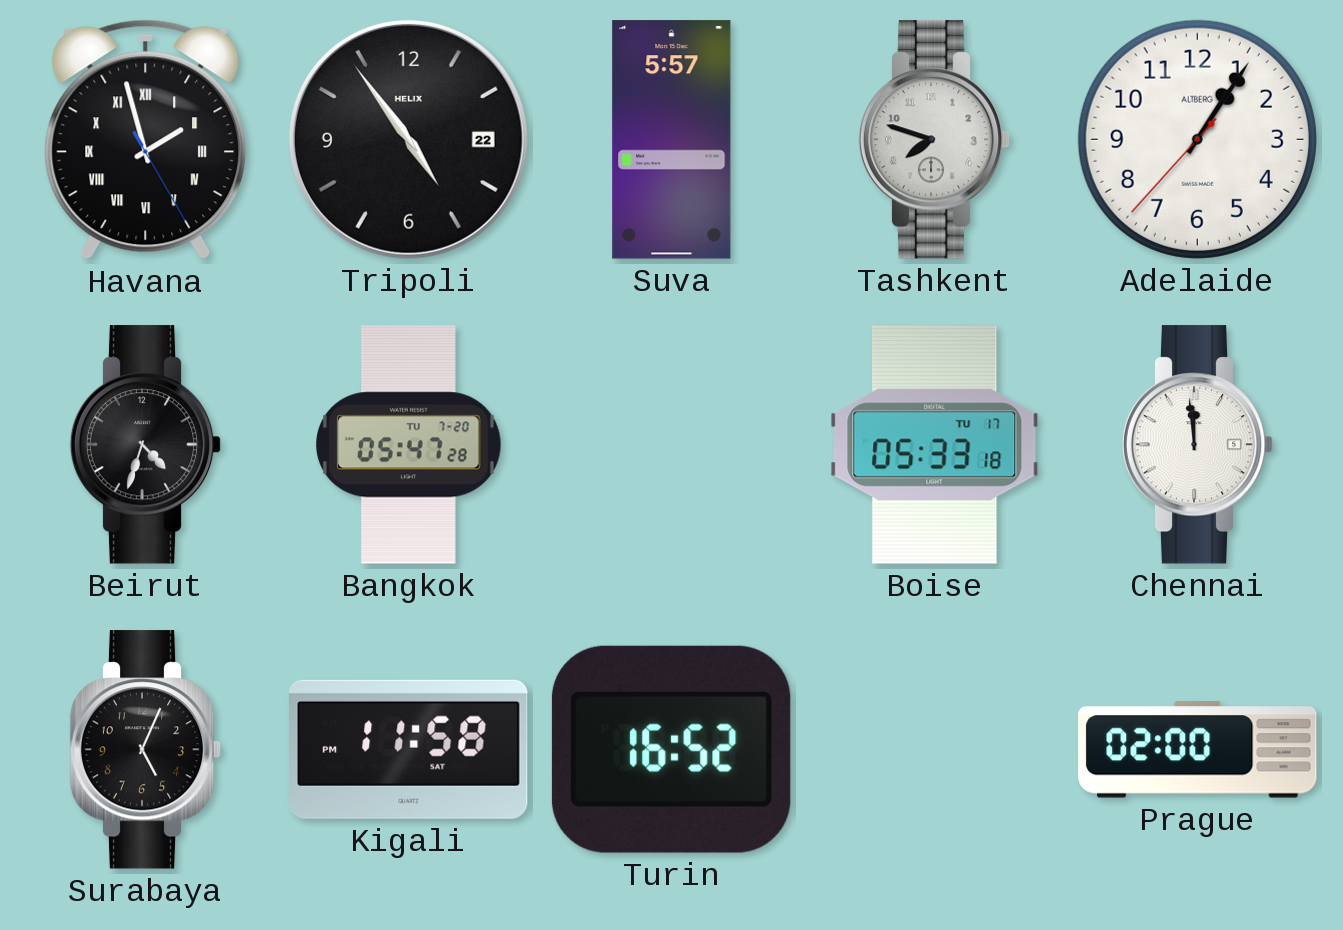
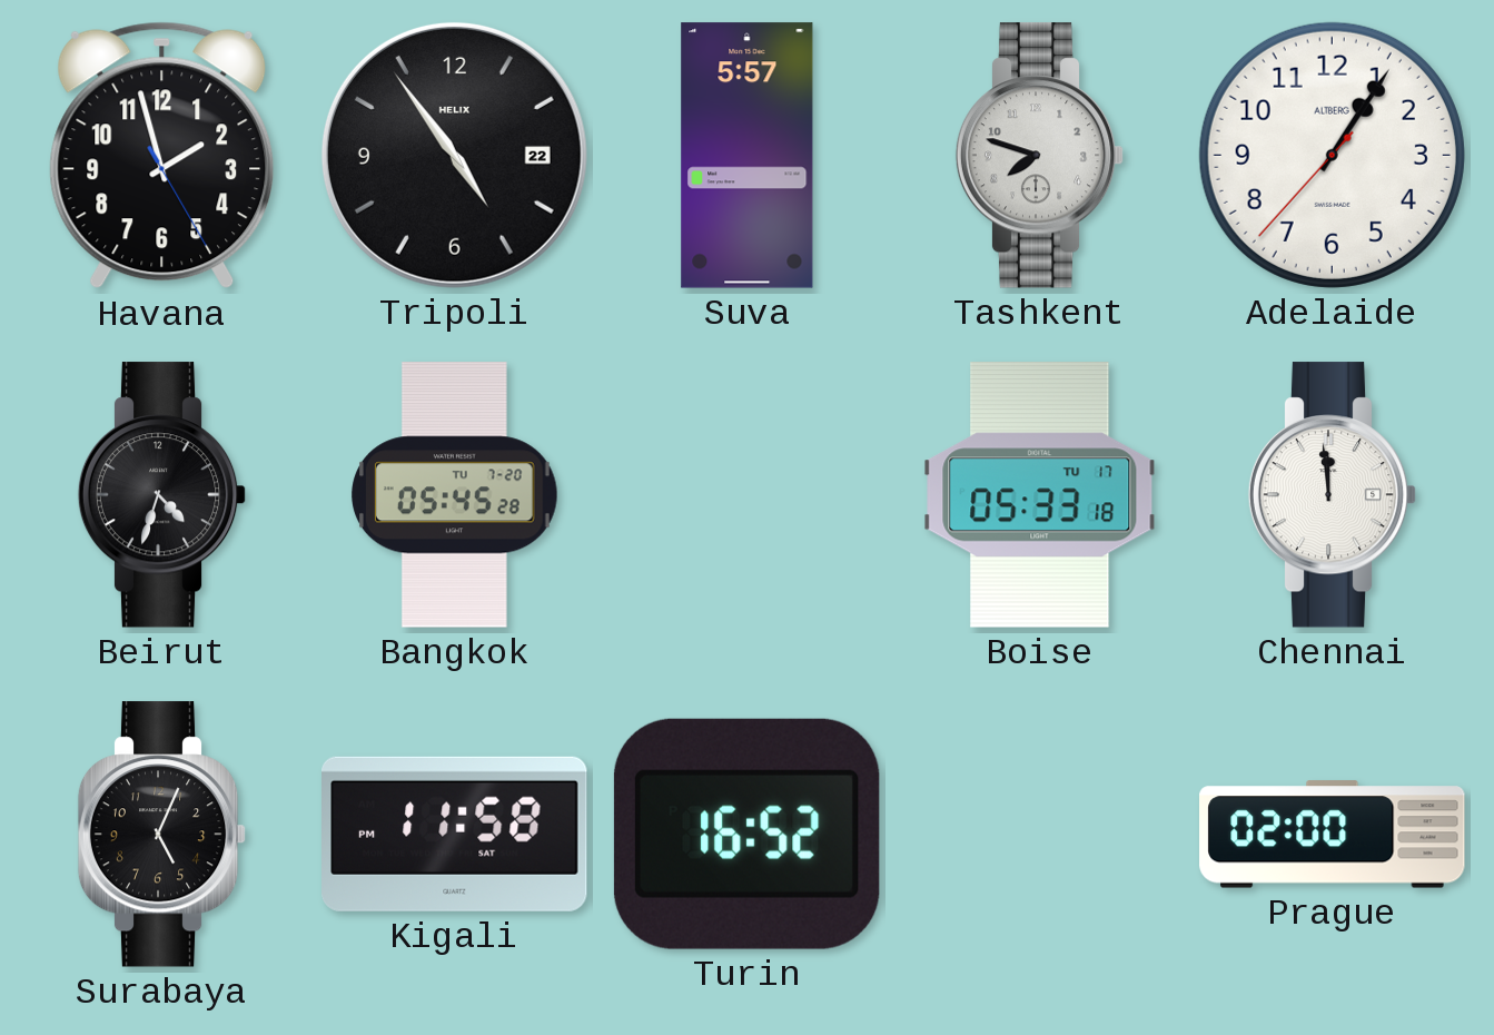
Havana numerals: Roman -> Arabic (162, 156)
Bangkok: 05:47 -> 05:45 (455, 495)
